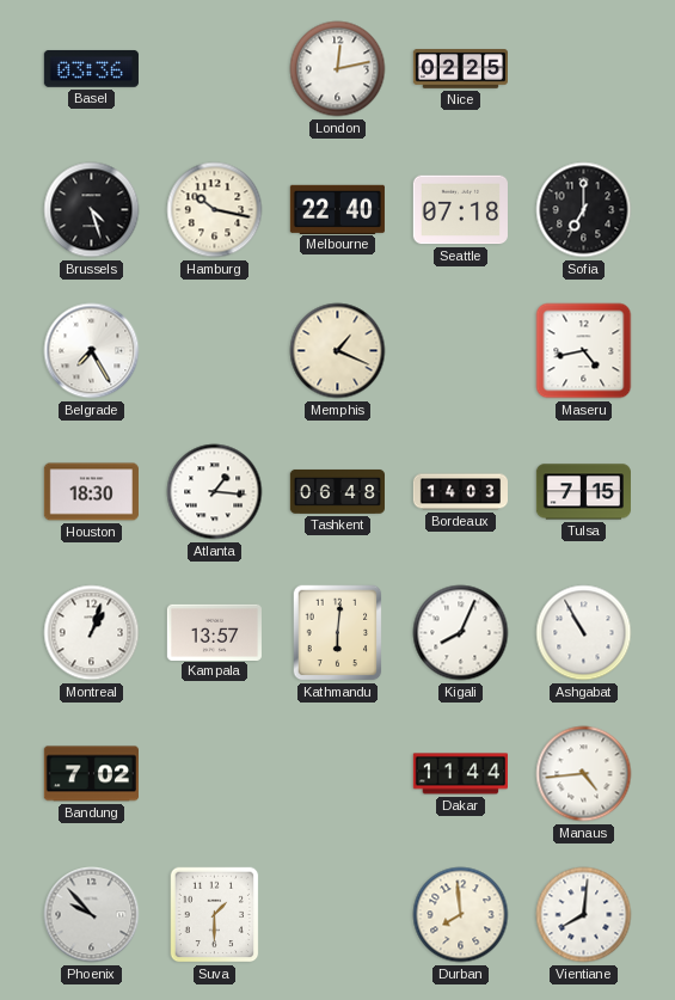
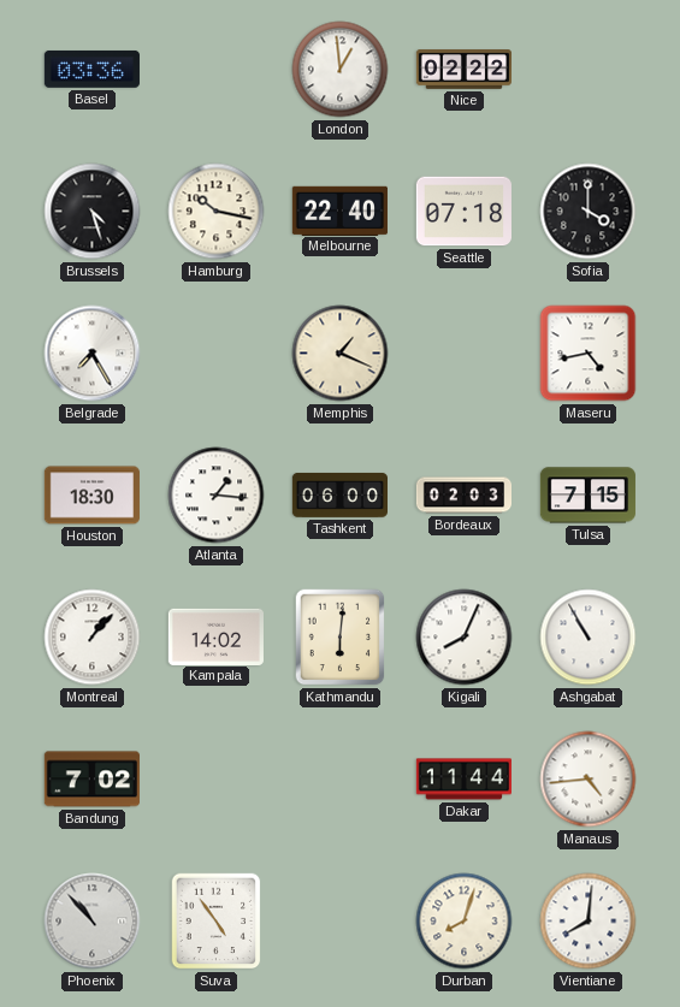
London: 12:13 -> 12:59 (341, 70)
Nice: 02:25 -> 02:22 (463, 70)
Sofia: 7:00 -> 4:00 (589, 212)
Tashkent: 06:48 -> 06:00 (339, 494)
Bordeaux: 14:03 -> 02:03 (463, 496)
Montreal: 1:03 -> 1:07 (93, 638)
Kampala: 13:57 -> 14:02 (215, 636)
Phoenix: 9:53 -> 10:53 (93, 922)
Suva: 1:30 -> 4:54 (217, 922)
Durban: 7:59 -> 8:03 (465, 922)
